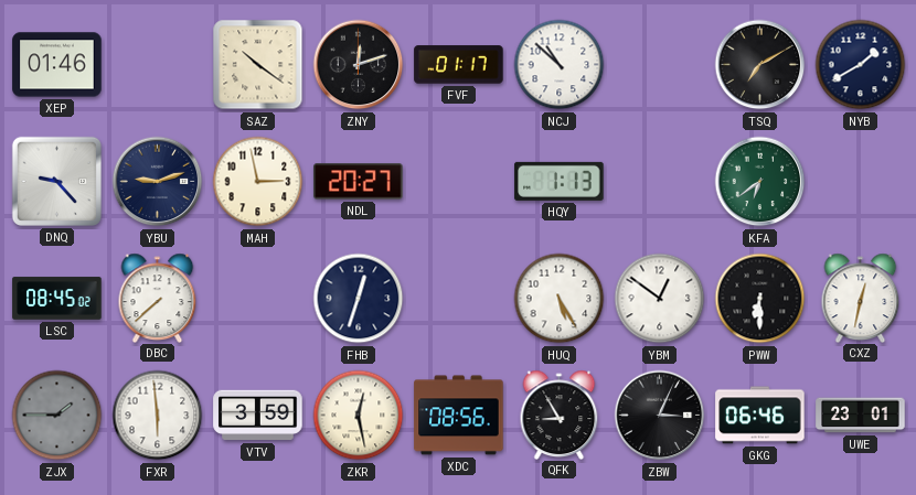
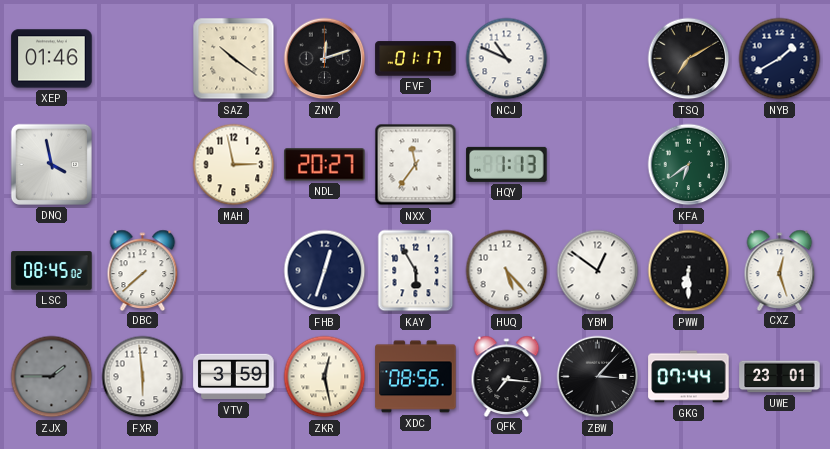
NCJ: 10:52 -> 10:49 (507, 59)
DNQ: 9:23 -> 3:58 (51, 164)
YBU: 9:12 -> none (158, 182)
NXX: none -> 11:36 (416, 165)
KAY: none -> 5:55 (416, 271)
HUQ: 5:25 -> 5:23 (507, 271)
CXZ: 12:32 -> 12:27 (780, 270)
QFK: 8:55 -> 7:16 (507, 376)
ZBW: 3:04 -> 3:07 (598, 377)
GKG: 06:46 -> 07:44 (689, 377)
